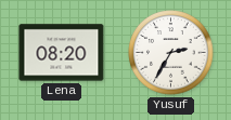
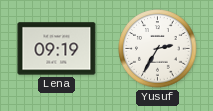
Lena: 08:20 -> 09:19 (57, 49)
